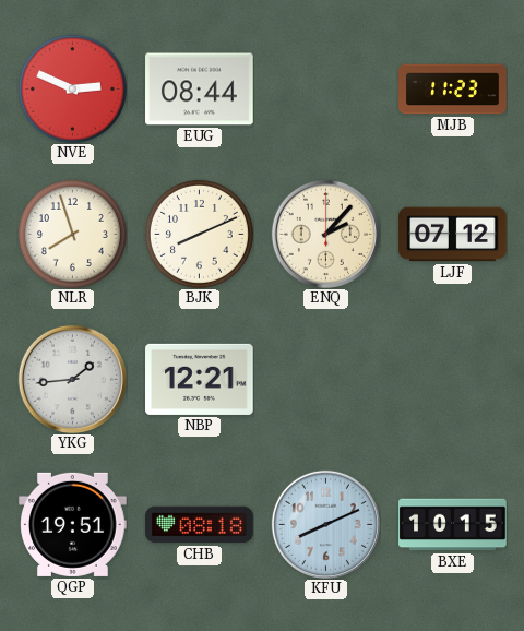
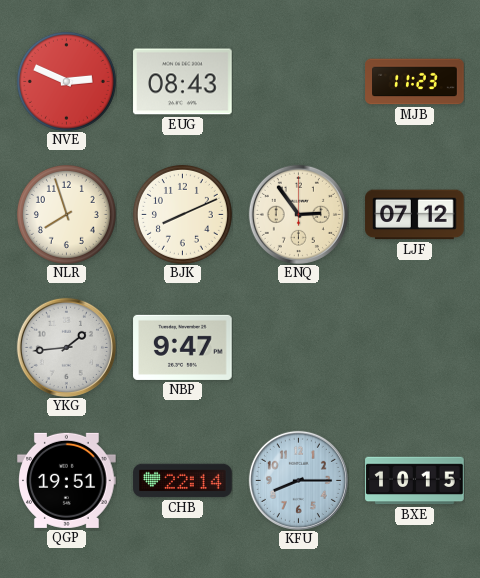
EUG: 08:44 -> 08:43 (183, 82)
ENQ: 2:07 -> 2:54 (298, 214)
NBP: 12:21 -> 9:47 (183, 347)
CHB: 08:18 -> 22:14 (183, 481)
KFU: 8:11 -> 8:15 (298, 480)
